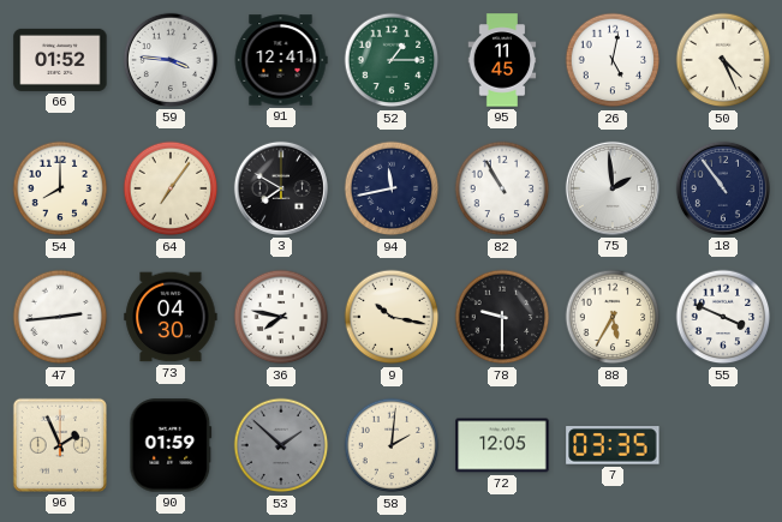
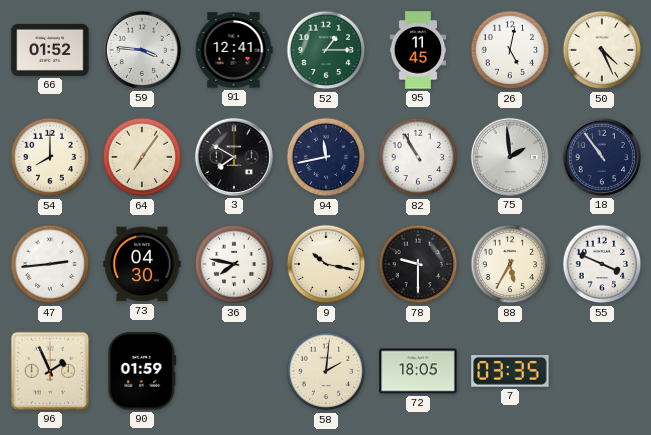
53: 1:52 -> none (281, 445)
72: 12:05 -> 18:05 (418, 371)
